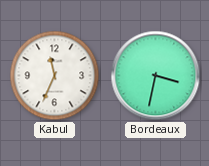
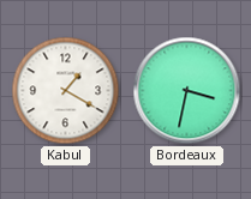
Kabul: 11:34 -> 1:20 (66, 91)
